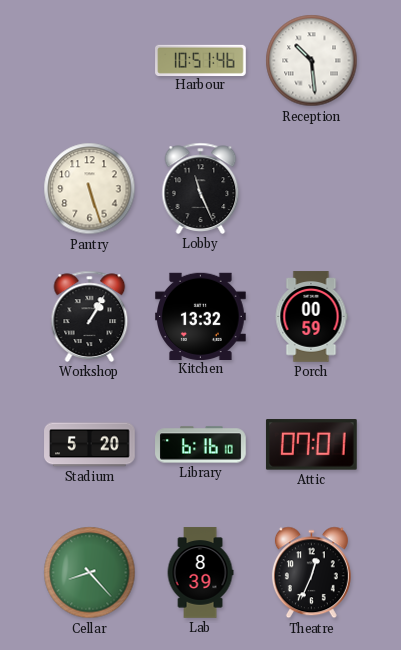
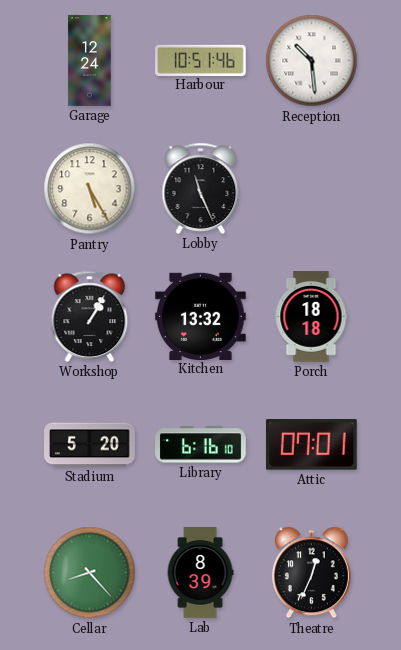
Garage: none -> 12:24 (90, 61)
Pantry: 5:27 -> 5:25 (90, 189)
Porch: 00:59 -> 18:18 (311, 317)
